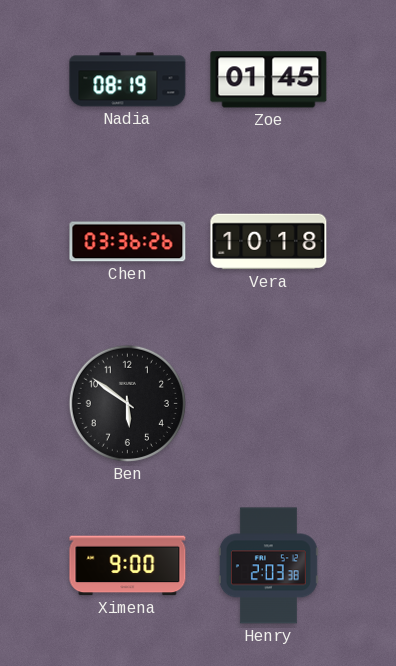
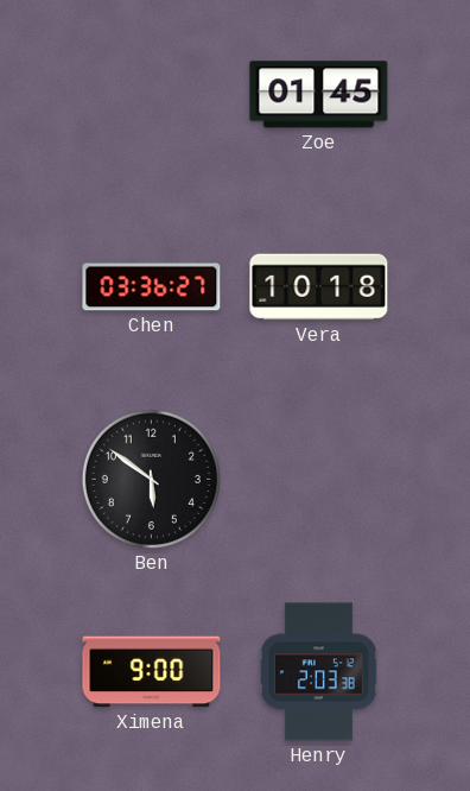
Nadia: 08:19 -> none (128, 80)
Chen: 03:36:26 -> 03:36:27 (152, 287)
